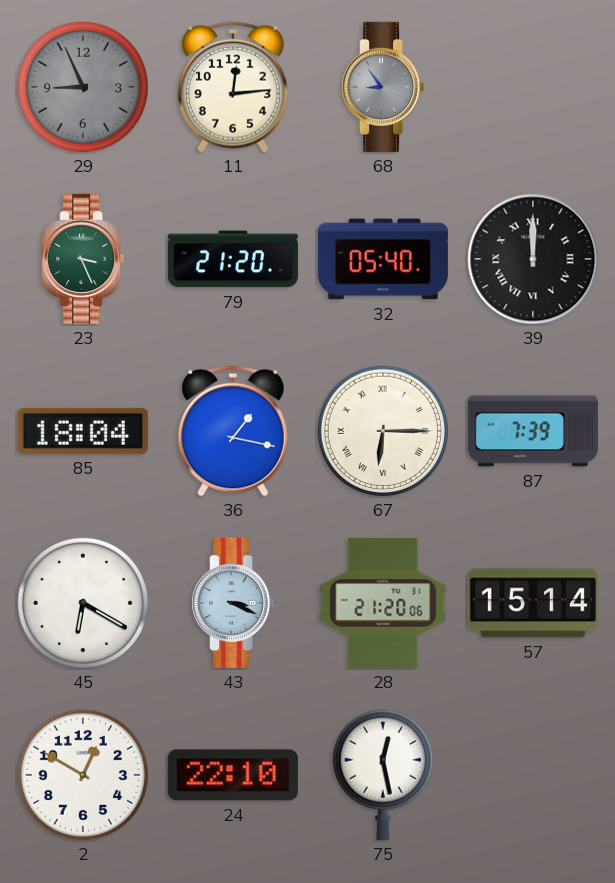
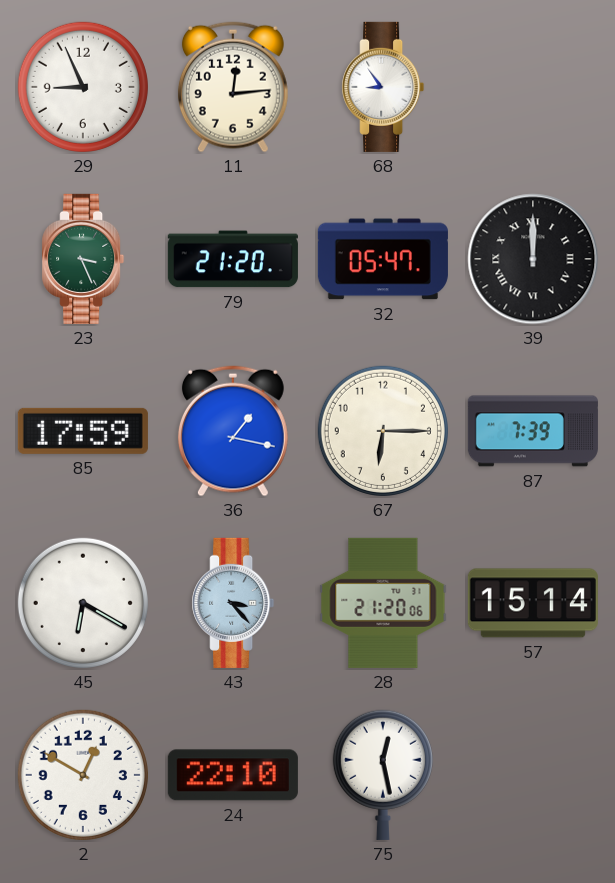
29 dial: grey -> white (83, 87)
68 dial: grey -> white (383, 87)
32: 05:40 -> 05:47 (383, 259)
85: 18:04 -> 17:59 (83, 431)
67 numerals: Roman -> Arabic (383, 431)
43: 3:19 -> 3:23 (233, 603)
